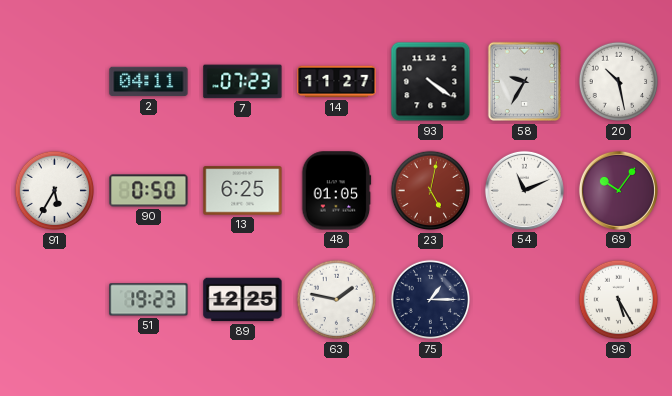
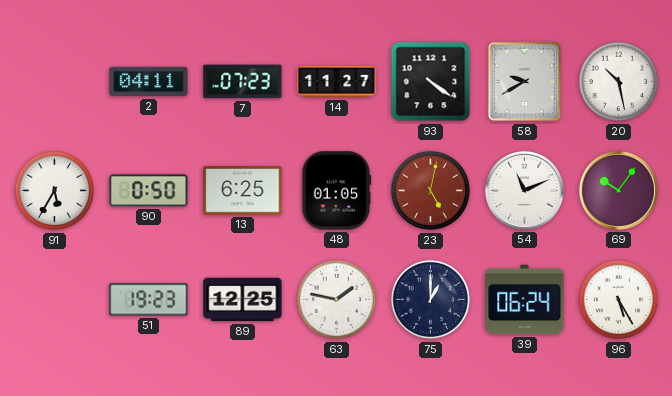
58: 9:35 -> 9:40 (525, 82)
75: 1:15 -> 1:00 (431, 300)
39: none -> 06:24 (525, 300)
